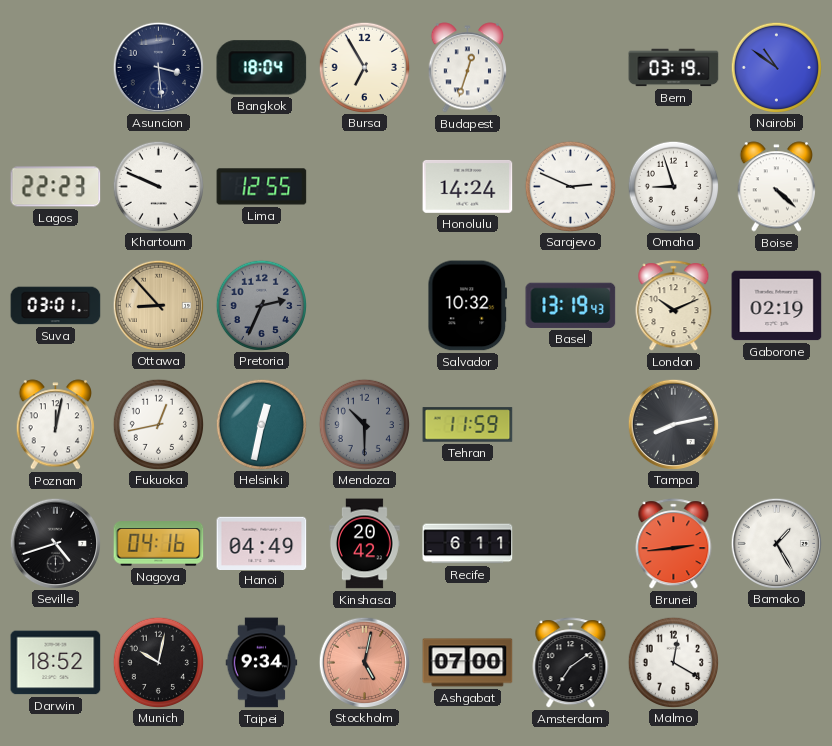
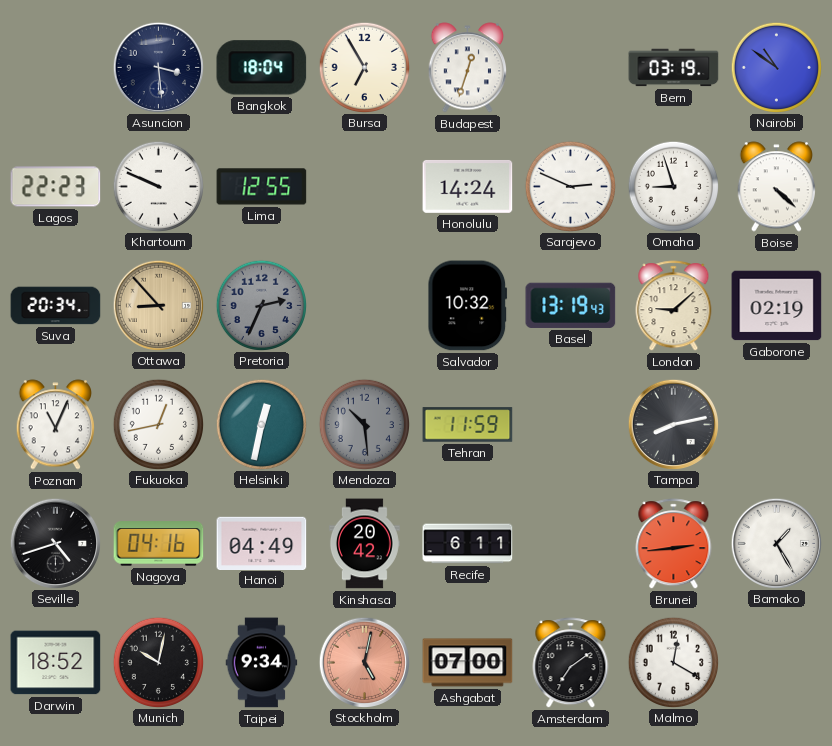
Suva: 03:01 -> 20:34 (56, 306)
London: 10:11 -> 9:08 (674, 306)
Poznan: 12:02 -> 11:04 (55, 425)
Mendoza: 10:30 -> 10:29 (364, 424)
